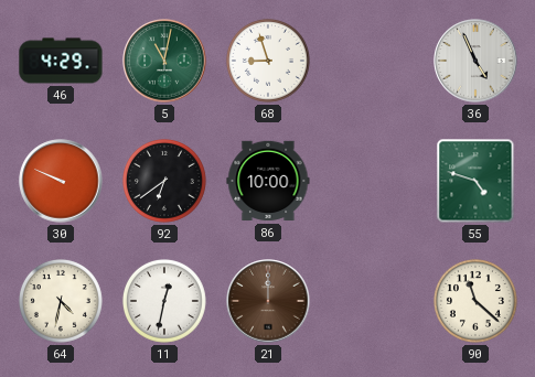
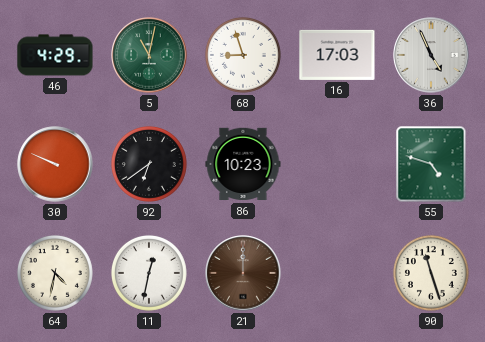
16: none -> 17:03 (337, 55)
86: 10:00 -> 10:23 (243, 164)
90: 11:22 -> 11:27 (431, 273)
